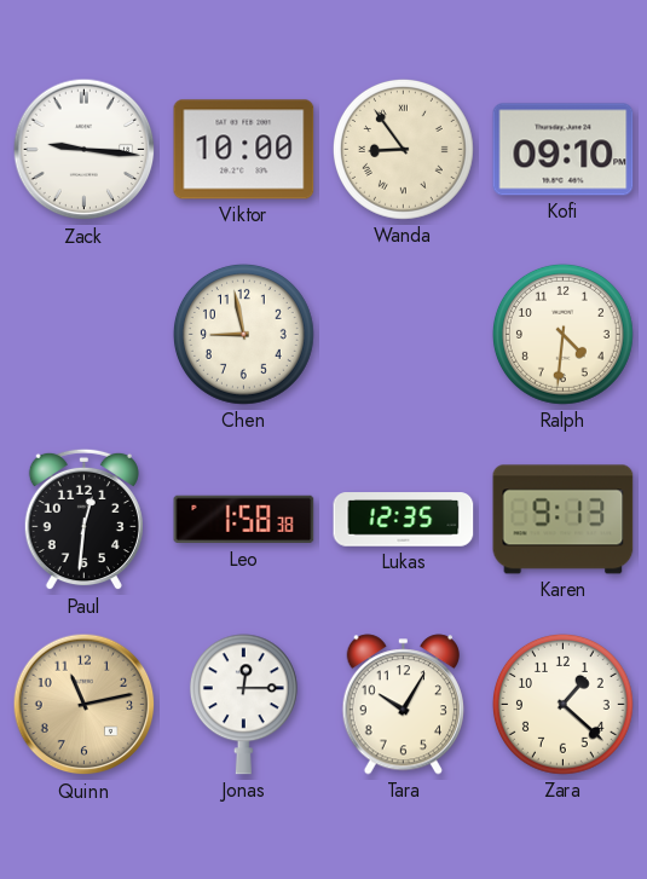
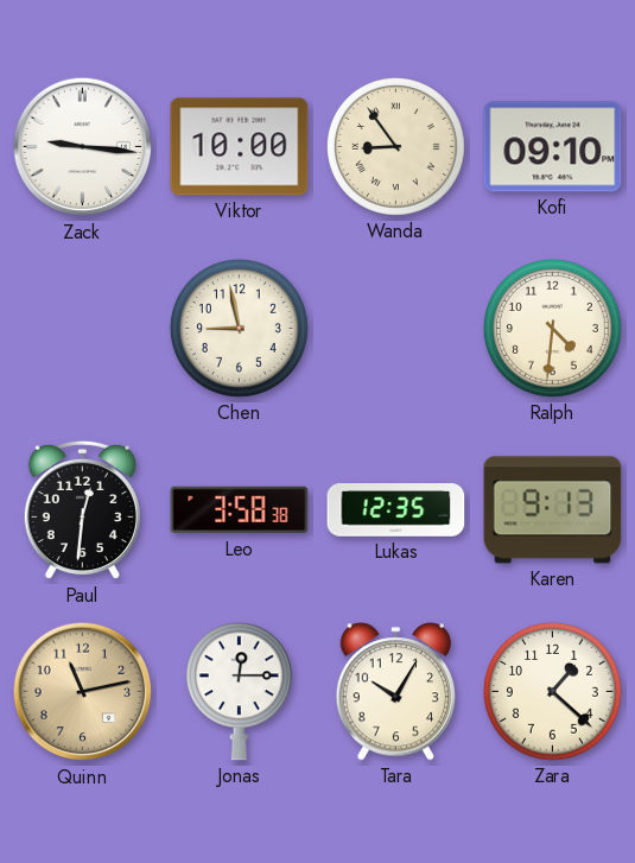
Leo: 1:58 -> 3:58 (240, 510)
